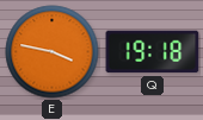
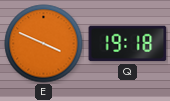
E: 3:47 -> 3:49 (44, 44)
